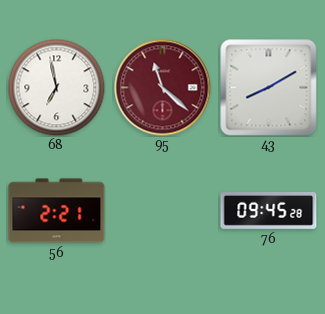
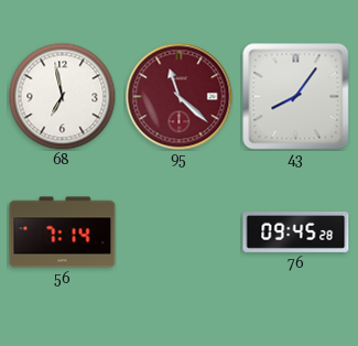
43: 8:10 -> 8:06 (296, 97)
56: 2:21 -> 7:14 (63, 233)
